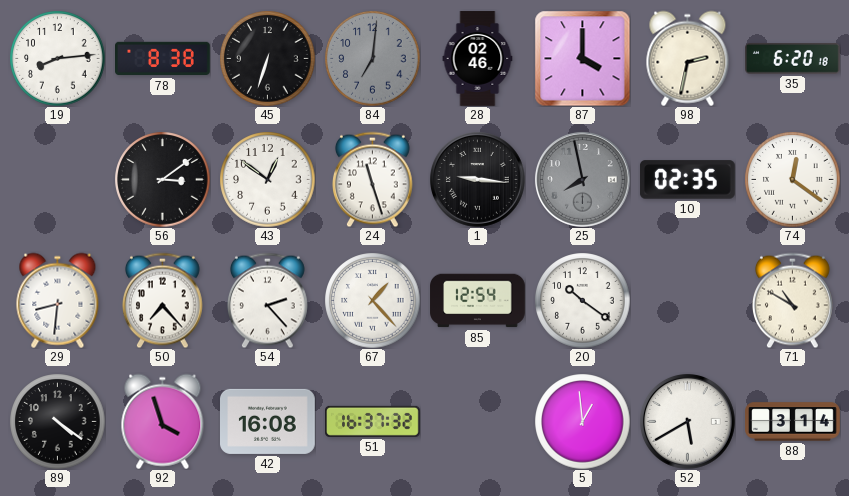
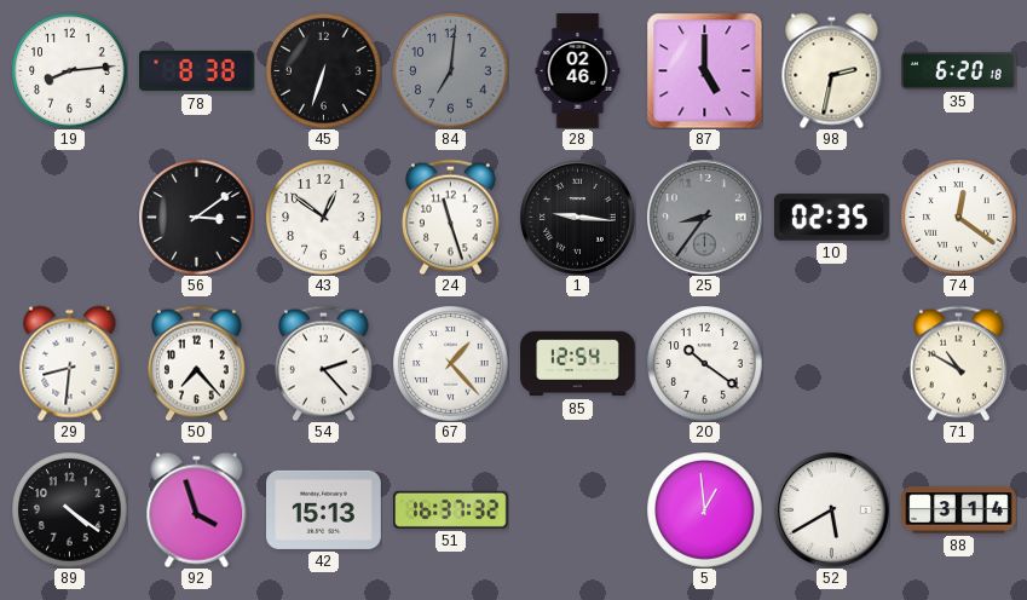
87: 4:00 -> 5:00 (704, 70)
25: 7:58 -> 8:36 (704, 217)
42: 16:08 -> 15:13 (324, 509)
